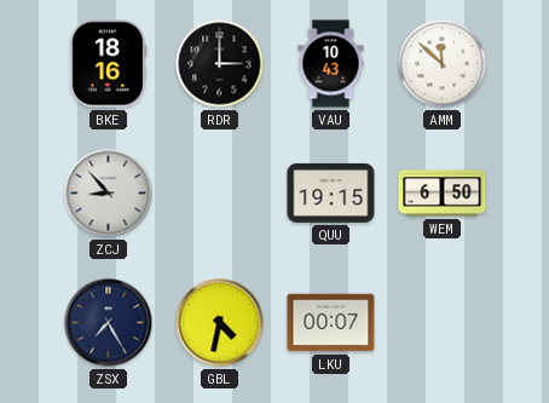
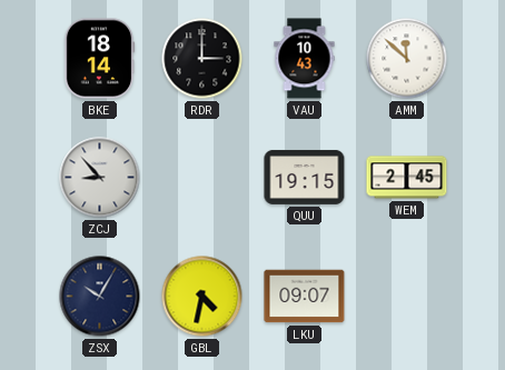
BKE: 18:16 -> 18:14 (99, 59)
WEM: 6:50 -> 2:45 (407, 178)
ZSX: 7:25 -> 10:05 (100, 297)
LKU: 00:07 -> 09:07 (305, 297)
